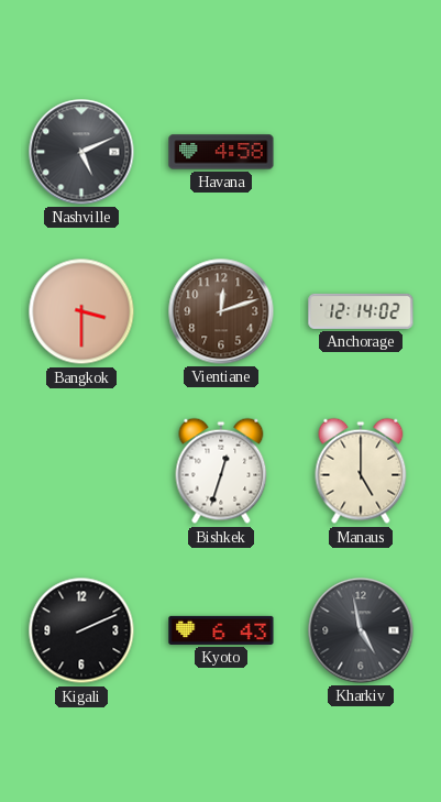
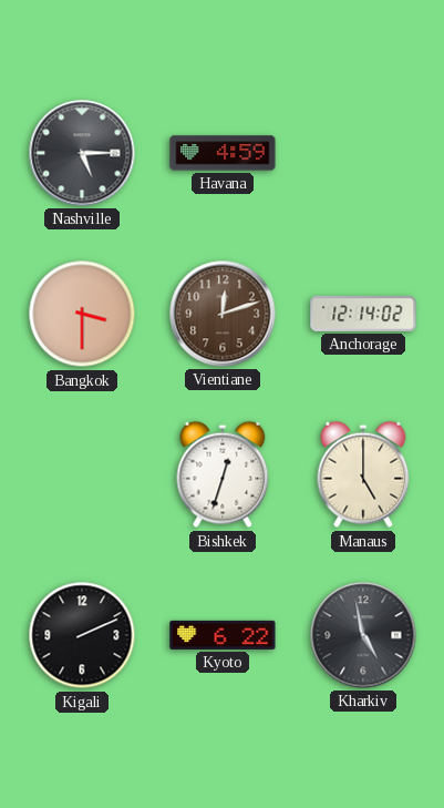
Nashville: 5:11 -> 5:15 (82, 153)
Havana: 4:58 -> 4:59 (223, 153)
Kyoto: 6:43 -> 6:22 (223, 635)
